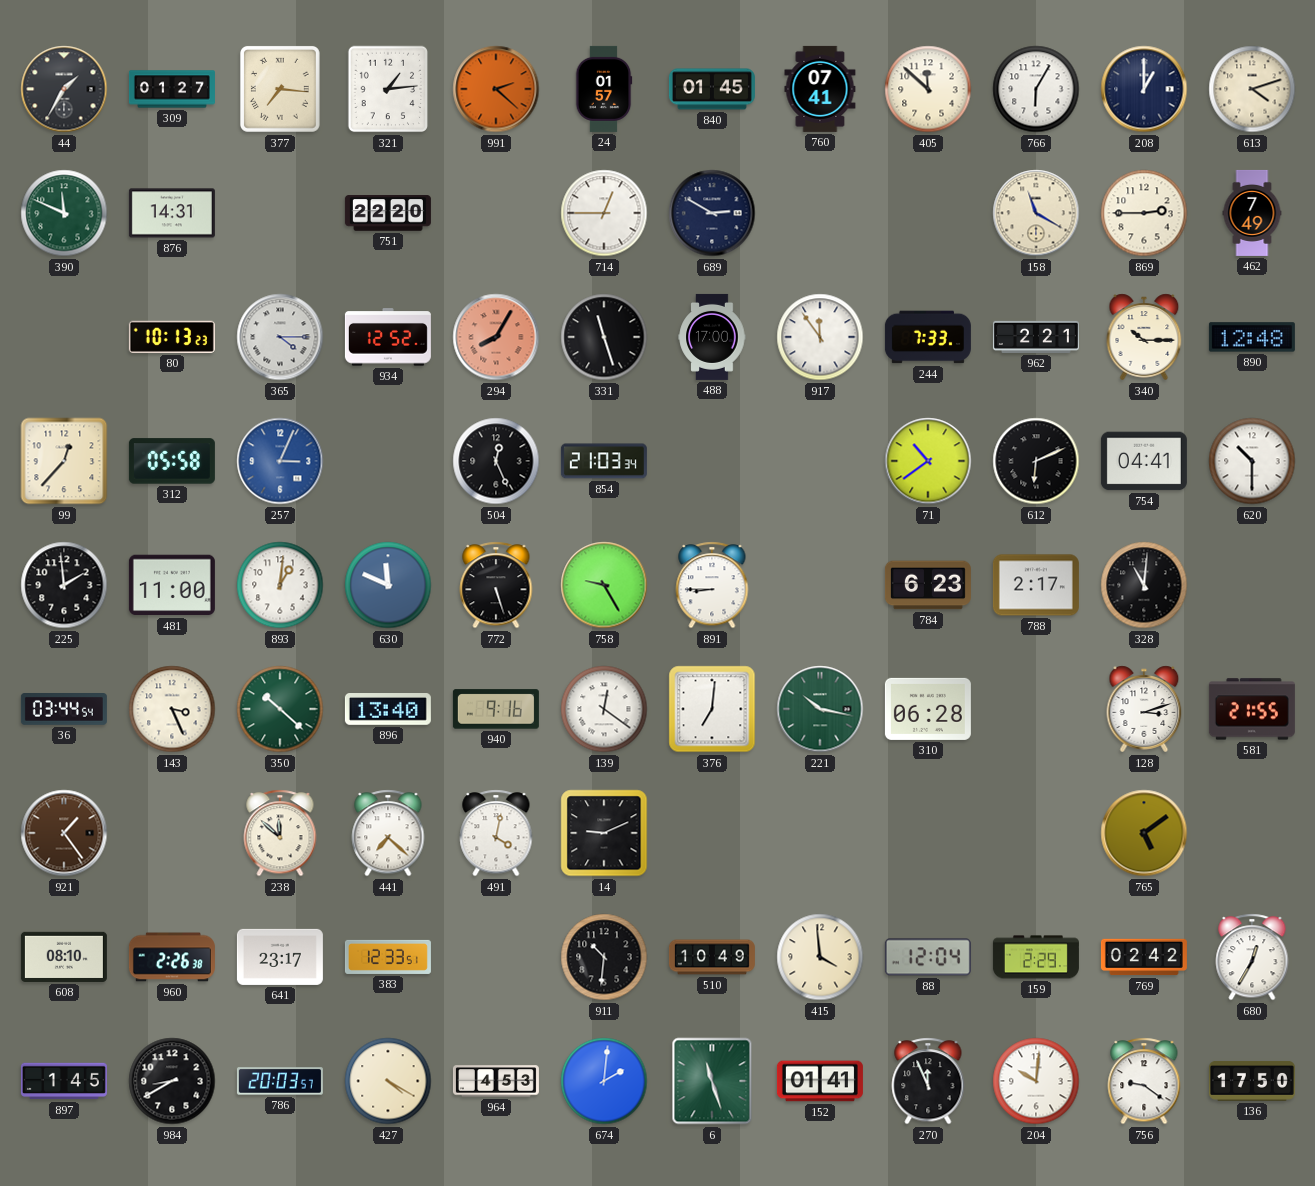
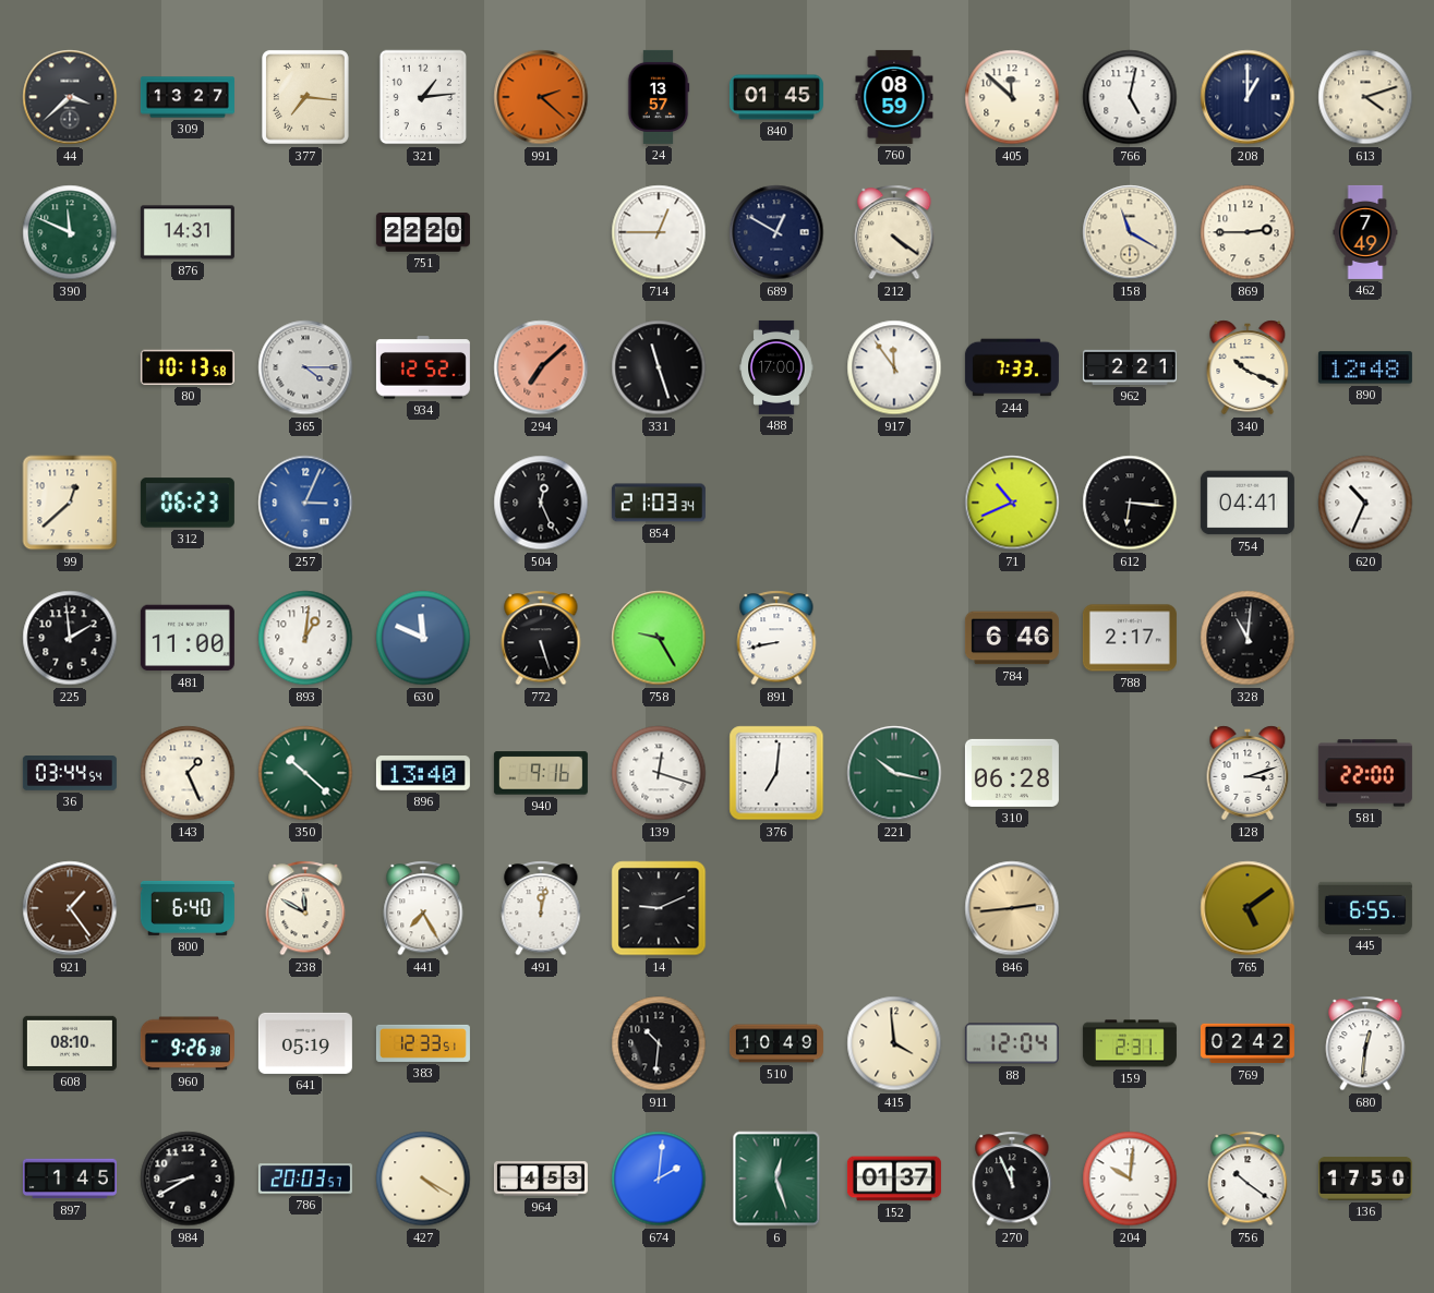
44: 1:35 -> 3:38 (70, 97)
309: 01:27 -> 13:27 (188, 97)
24: 01:57 -> 13:57 (659, 97)
760: 07:41 -> 08:59 (894, 97)
766: 6:05 -> 5:02 (1130, 97)
689: 2:50 -> 12:50 (776, 232)
212: none -> 4:21 (894, 232)
80: 10:13:23 -> 10:13:58 (188, 367)
294: 8:05 -> 7:08 (541, 367)
340: 10:15 -> 10:19 (1248, 367)
99: 12:37 -> 12:38 (70, 503)
312: 05:58 -> 06:23 (188, 503)
71: 10:39 -> 10:41 (1012, 503)
612: 6:11 -> 6:16 (1130, 503)
620: 10:30 -> 10:34 (1365, 503)
891: 8:45 -> 8:43 (776, 638)
784: 6:23 -> 6:46 (1012, 638)
143: 3:26 -> 1:26 (188, 773)
139: 12:21 -> 12:18 (659, 773)
581: 21:55 -> 22:00 (1365, 773)
800: none -> 6:40 (188, 908)
238: 11:52 -> 11:50 (305, 908)
441: 7:22 -> 7:25 (423, 908)
491: 4:02 -> 12:02 (541, 908)
846: none -> 2:44 (1012, 908)
445: none -> 6:55 (1365, 908)
960: 2:26 -> 9:26 (188, 1043)
641: 23:17 -> 05:19 (305, 1043)
159: 2:29 -> 2:31 (1130, 1043)
680: 12:35 -> 12:31 (1365, 1043)
6: 11:27 -> 12:27 (776, 1179)
152: 01:41 -> 01:37 (894, 1179)
756: 9:21 -> 10:21 (1248, 1179)
